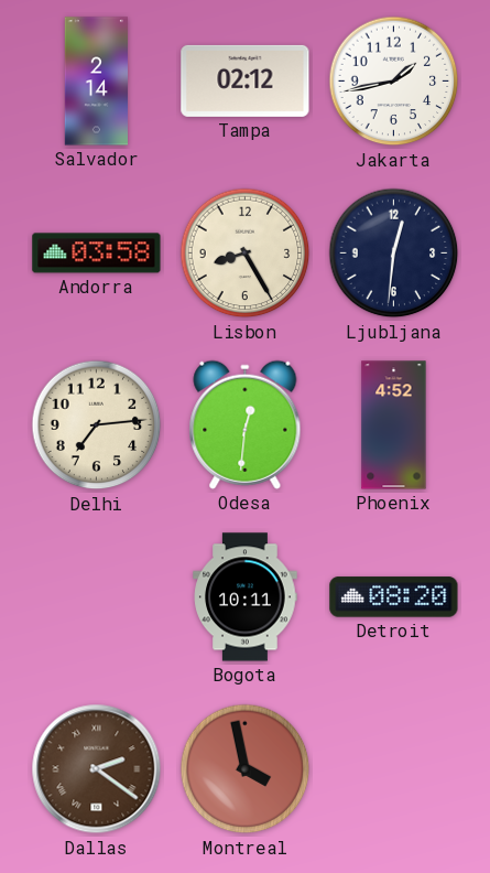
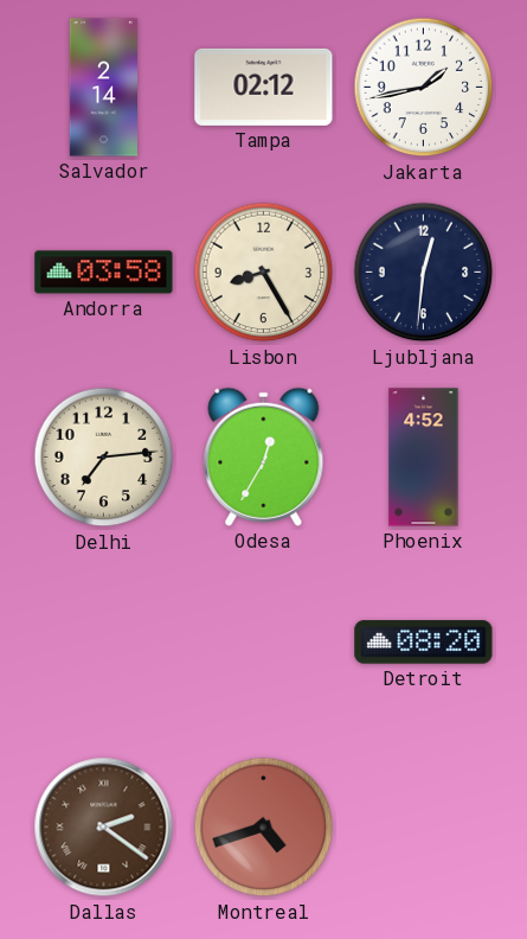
Odesa: 12:31 -> 12:35 (264, 456)
Bogota: 10:11 -> none (246, 597)
Montreal: 3:58 -> 4:42 (264, 828)
